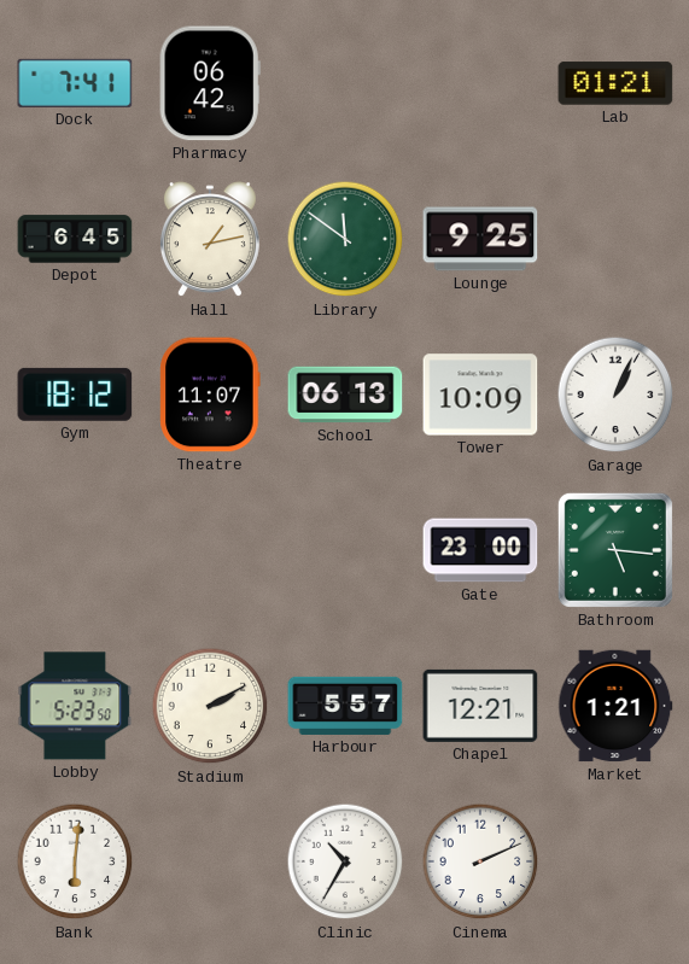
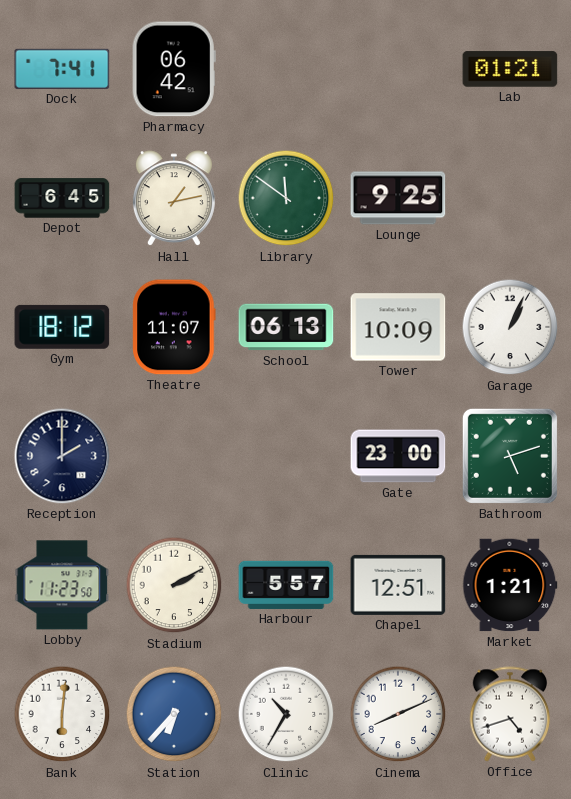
Reception: none -> 2:00 (62, 456)
Bathroom: 5:16 -> 5:12 (510, 456)
Lobby: 5:23 -> 11:23 (62, 585)
Chapel: 12:21 -> 12:51 (398, 585)
Station: none -> 6:37 (174, 714)
Cinema: 2:11 -> 8:11 (398, 714)
Office: none -> 4:42 (510, 714)
